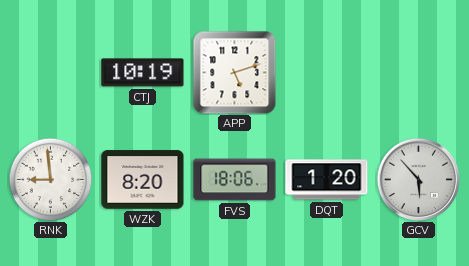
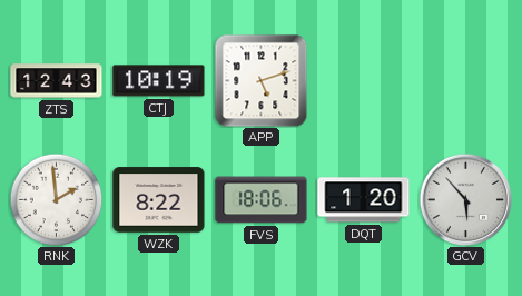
ZTS: none -> 12:43 (57, 81)
RNK: 8:59 -> 1:59 (56, 199)
WZK: 8:20 -> 8:22 (159, 200)
